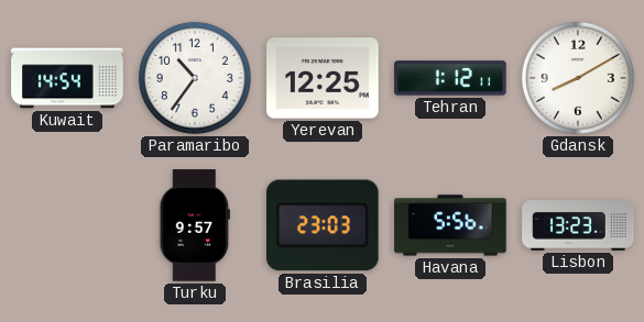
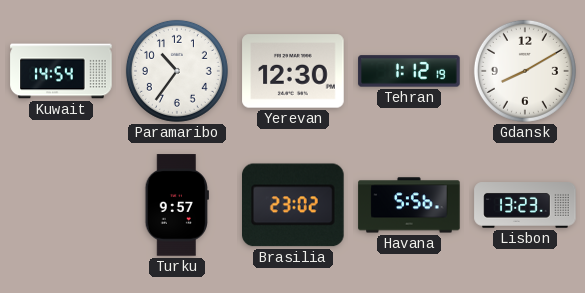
Yerevan: 12:25 -> 12:30 (293, 71)
Tehran: 1:12:11 -> 1:12:19 (409, 71)
Brasilia: 23:03 -> 23:02 (294, 205)
